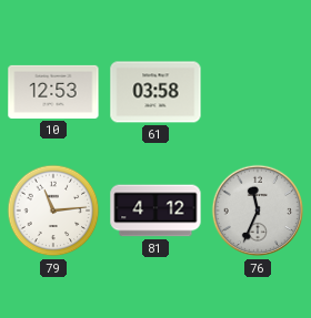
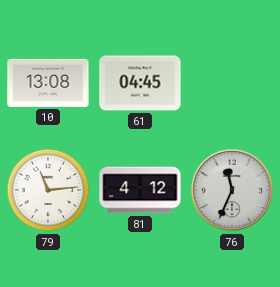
10: 12:53 -> 13:08 (48, 83)
61: 03:58 -> 04:45 (140, 83)
